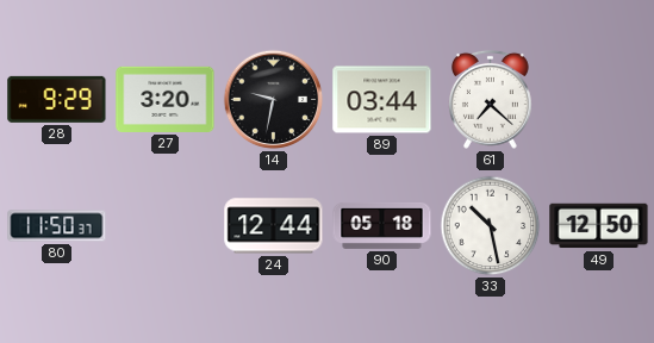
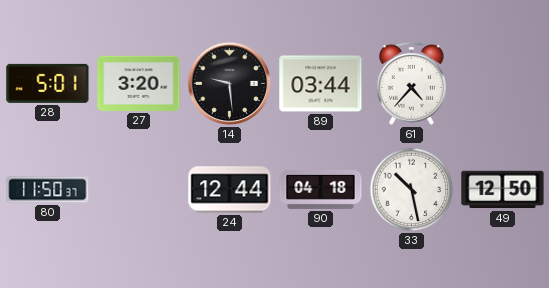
28: 9:29 -> 5:01 (48, 83)
14: 9:32 -> 9:29 (230, 84)
61: 7:22 -> 4:37 (411, 83)
90: 05:18 -> 04:18 (321, 189)
